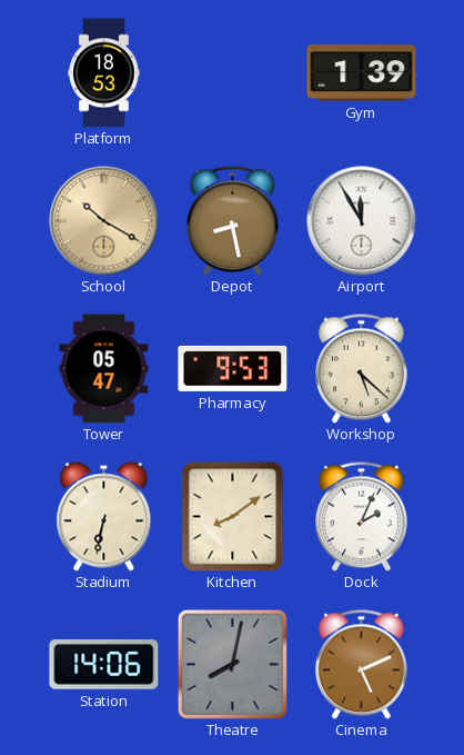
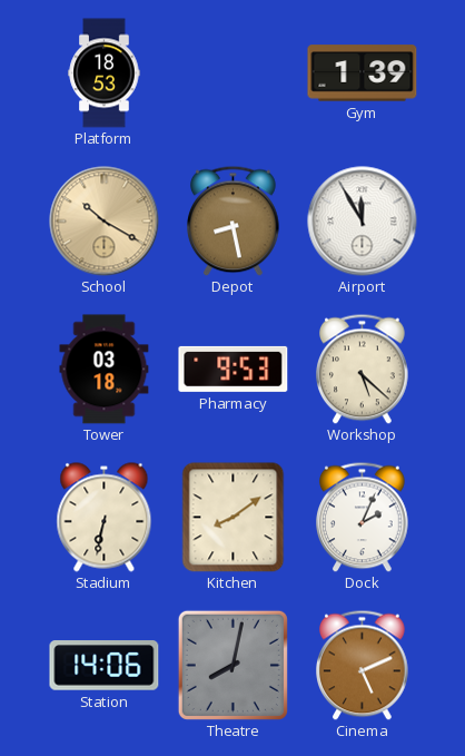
Tower: 05:47 -> 03:18 (105, 370)
